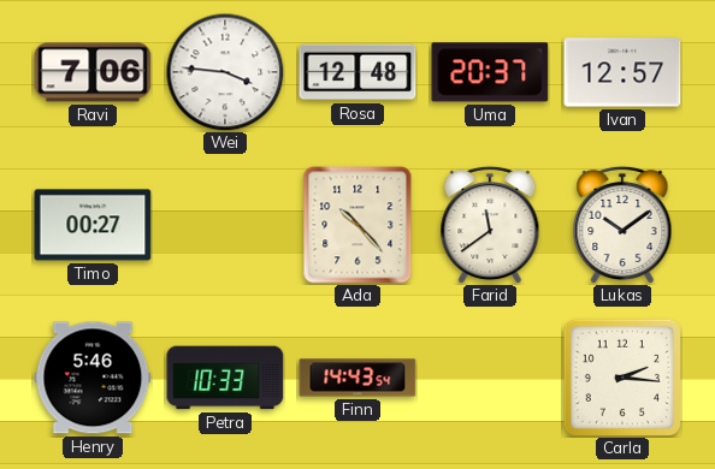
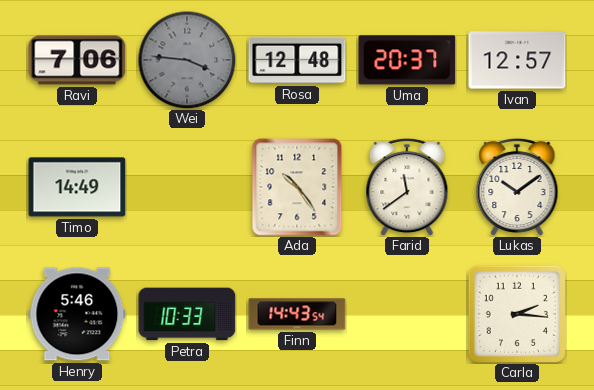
Wei dial: white -> grey (187, 60)
Timo: 00:27 -> 14:49 (77, 187)
Ada: 10:23 -> 10:24 (297, 187)
